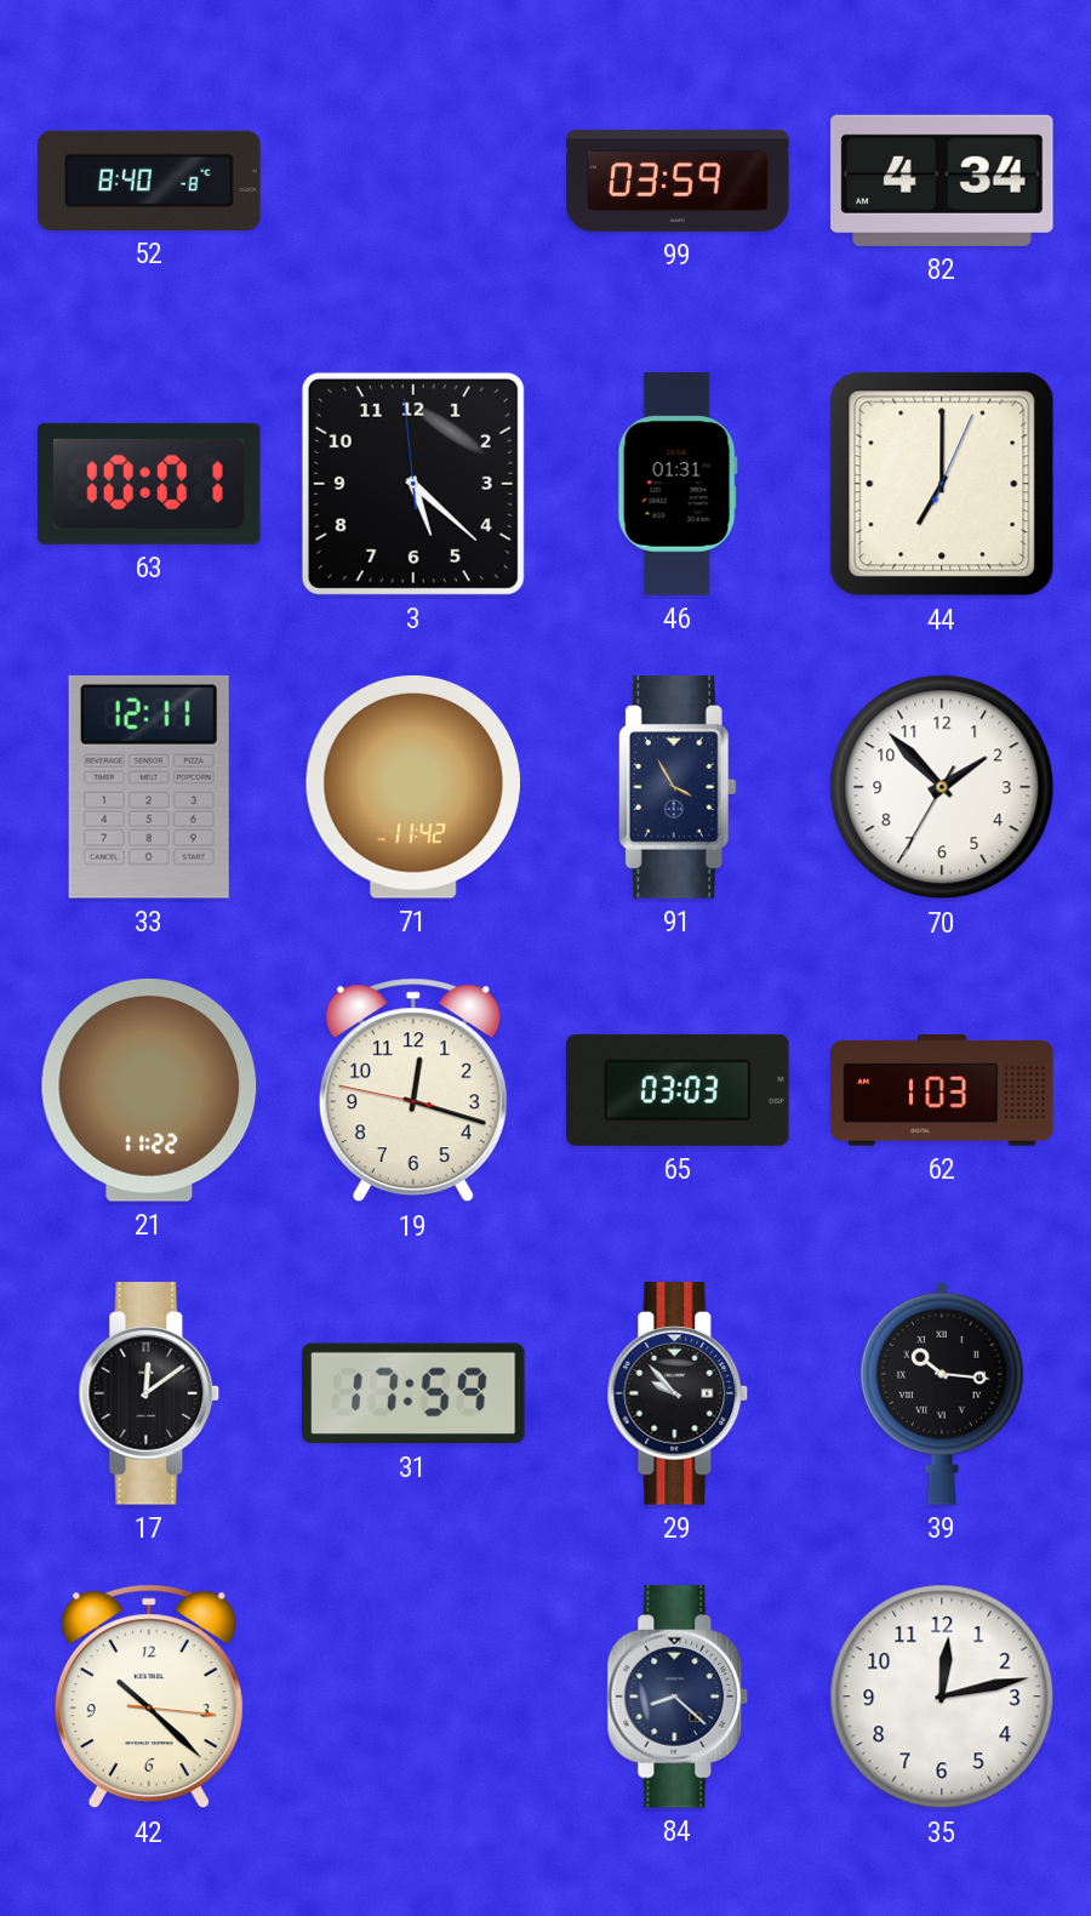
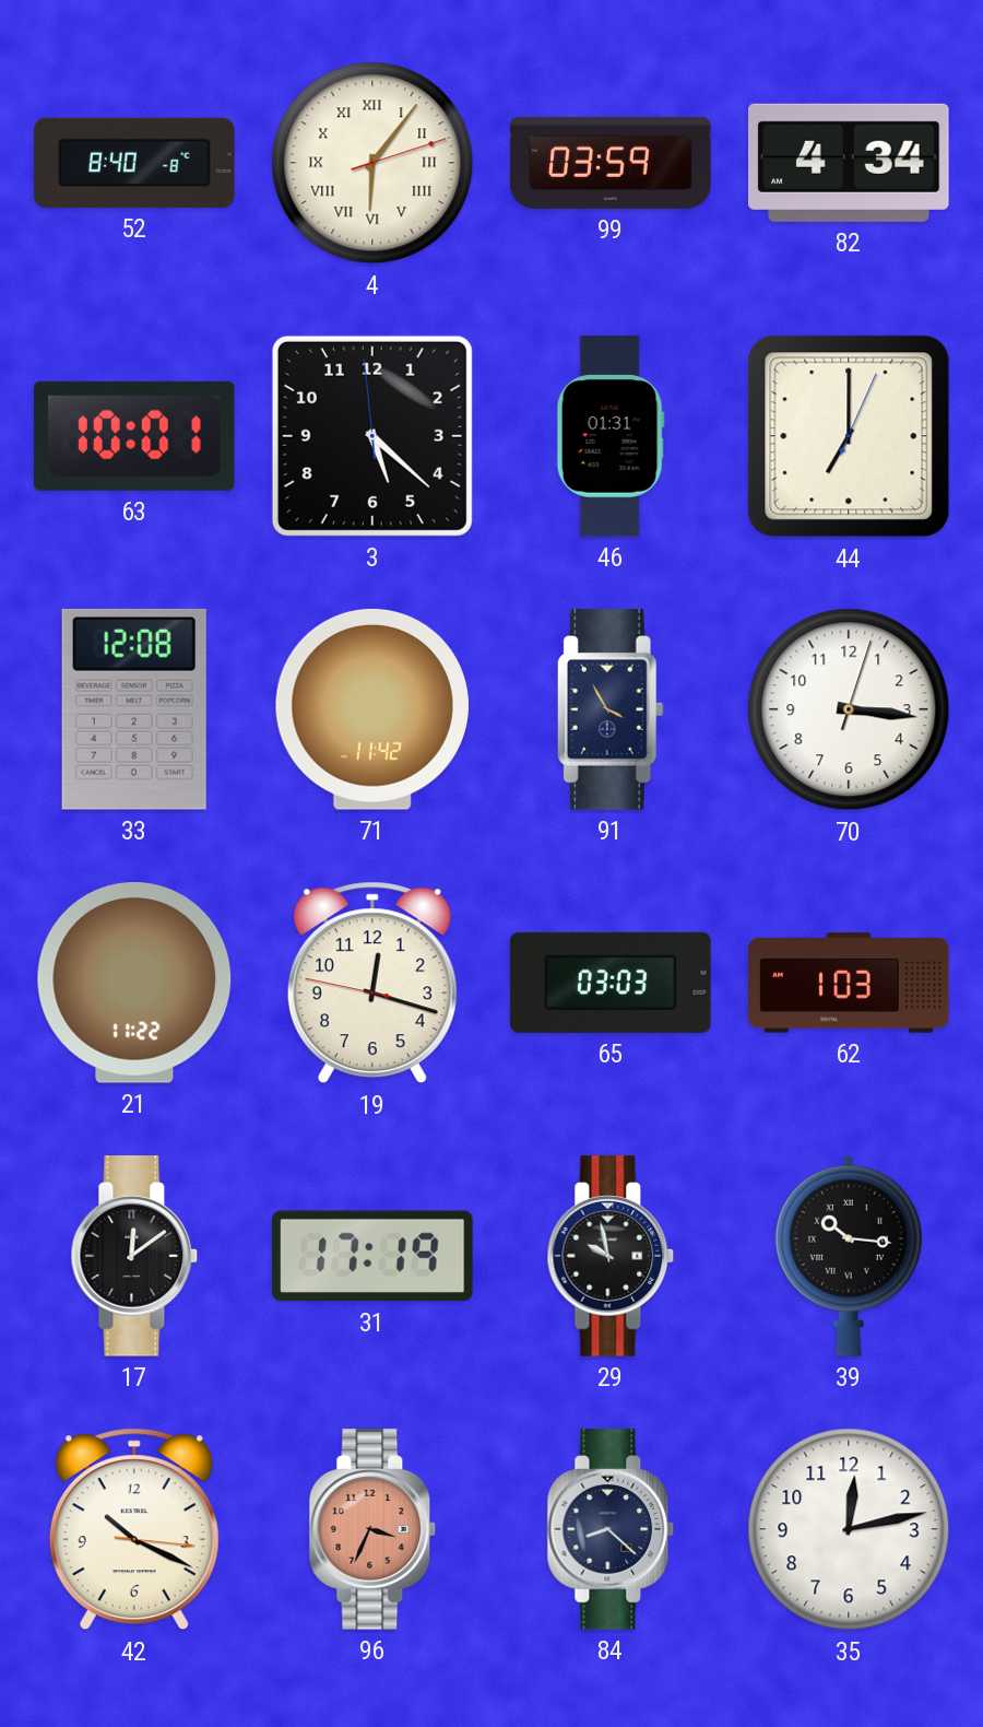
4: none -> 6:06 (372, 163)
33: 12:11 -> 12:08 (134, 709)
70: 1:52 -> 3:16 (849, 709)
31: 17:59 -> 17:19 (374, 1256)
29: 9:53 -> 9:58 (611, 1256)
42: 10:22 -> 10:19 (134, 1529)
96: none -> 3:34 (372, 1529)
